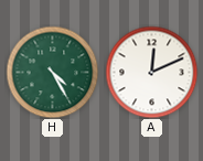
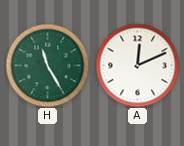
H: 4:25 -> 11:25 (47, 65)
